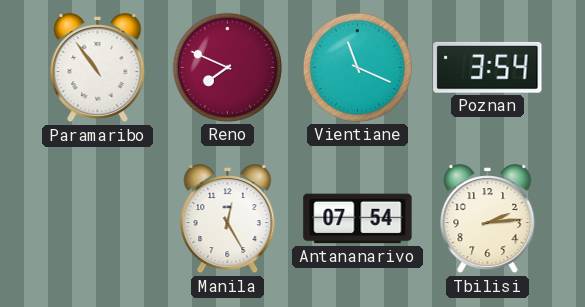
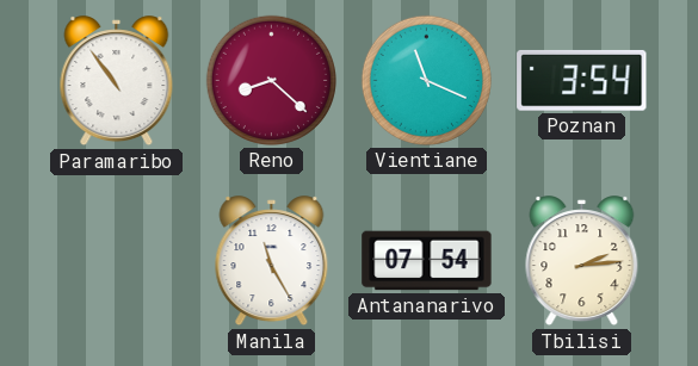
Reno: 7:49 -> 8:22 (271, 80)
Manila: 12:25 -> 11:25 (272, 261)
